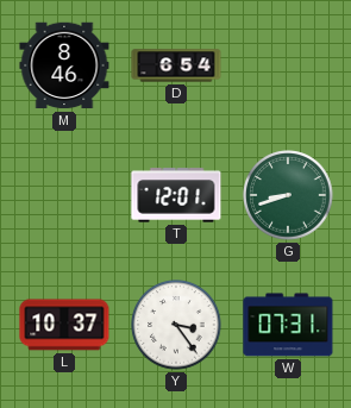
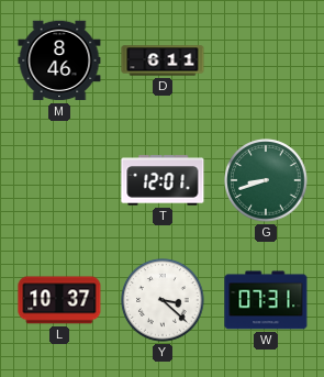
D: 6:54 -> 6:11 (163, 60)
Y: 3:24 -> 3:22 (163, 300)
